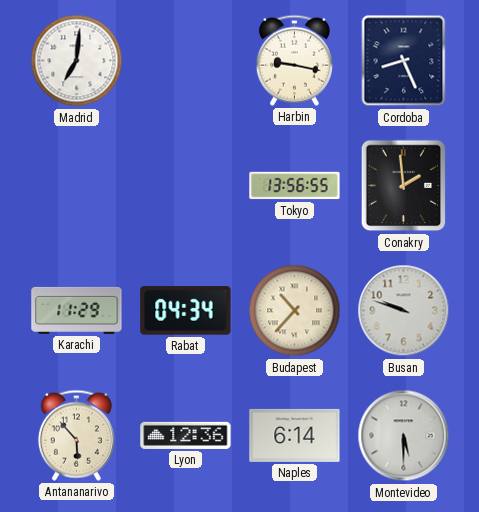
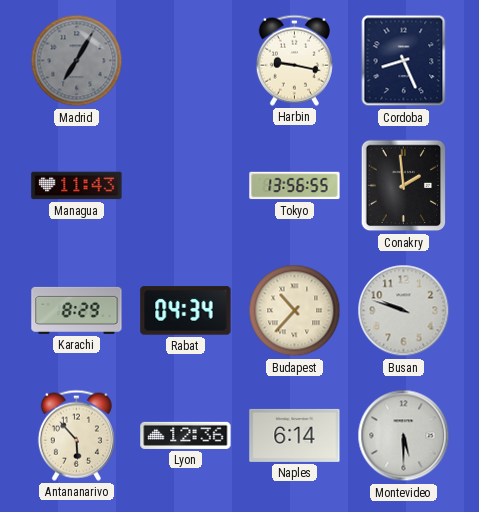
Madrid: 7:01 -> 7:05 (77, 61)
Madrid dial: white -> grey (77, 61)
Managua: none -> 11:43 (77, 186)
Karachi: 11:29 -> 8:29 (77, 310)
